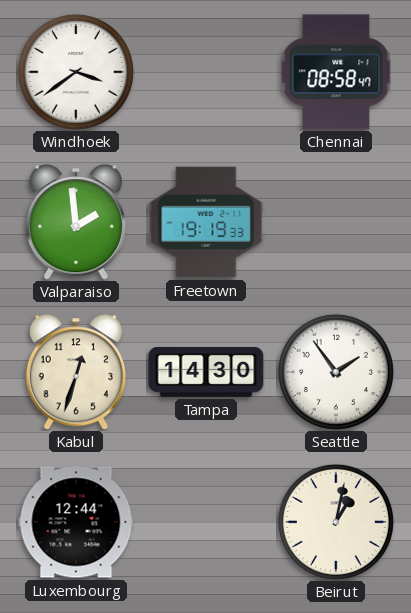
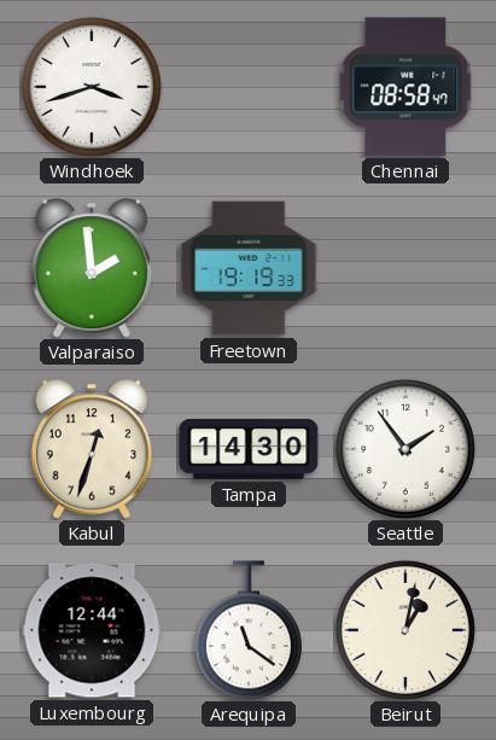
Windhoek: 3:39 -> 3:42 (92, 87)
Arequipa: none -> 11:21 (249, 630)
